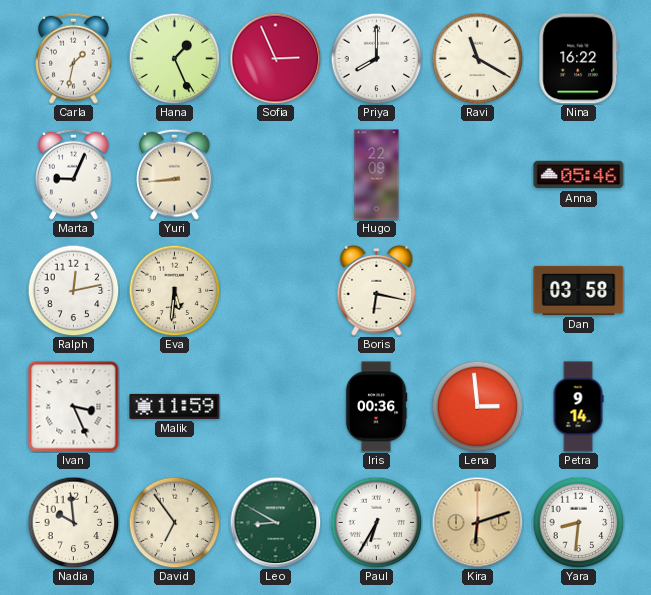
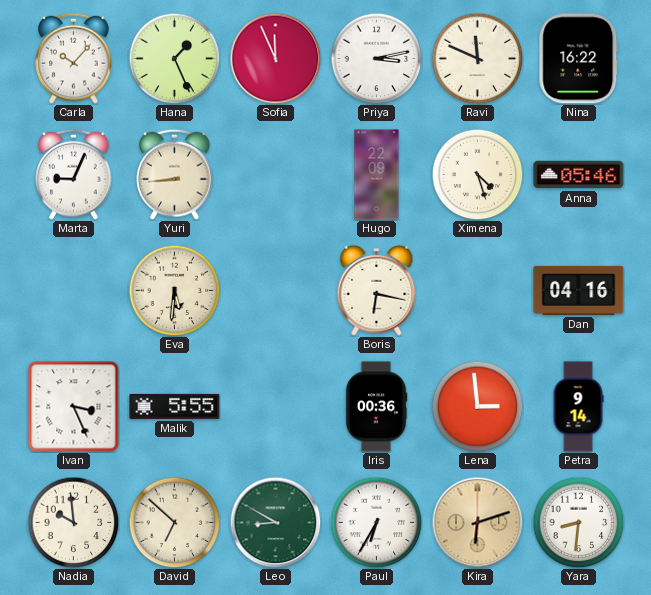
Carla: 1:32 -> 10:07 (74, 58)
Sofia: 2:56 -> 11:56 (275, 58)
Priya: 8:00 -> 3:13 (376, 58)
Ravi: 11:20 -> 11:49 (477, 58)
Ximena: none -> 4:27 (477, 174)
Ralph: 12:13 -> none (73, 290)
Dan: 03:58 -> 04:16 (579, 290)
Malik: 11:59 -> 5:55 (175, 406)
David: 6:54 -> 6:52 (174, 522)
